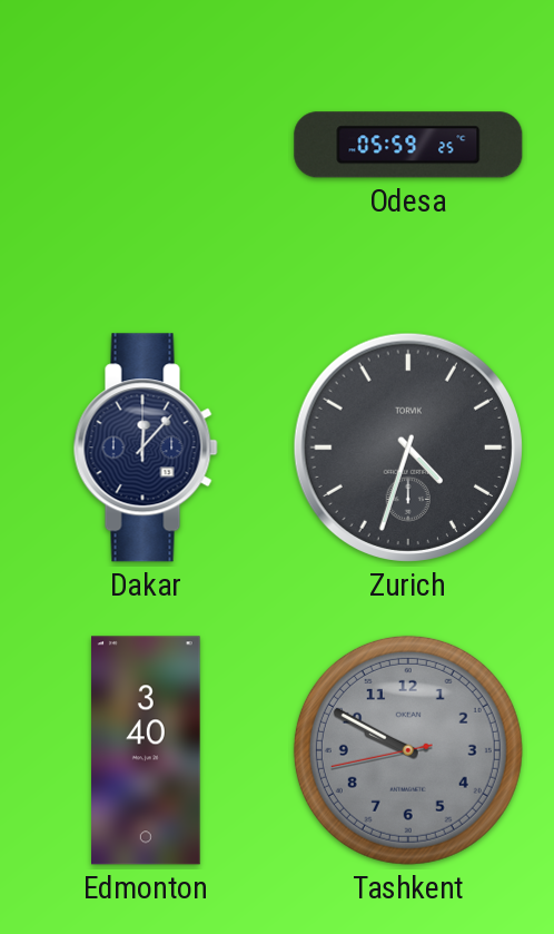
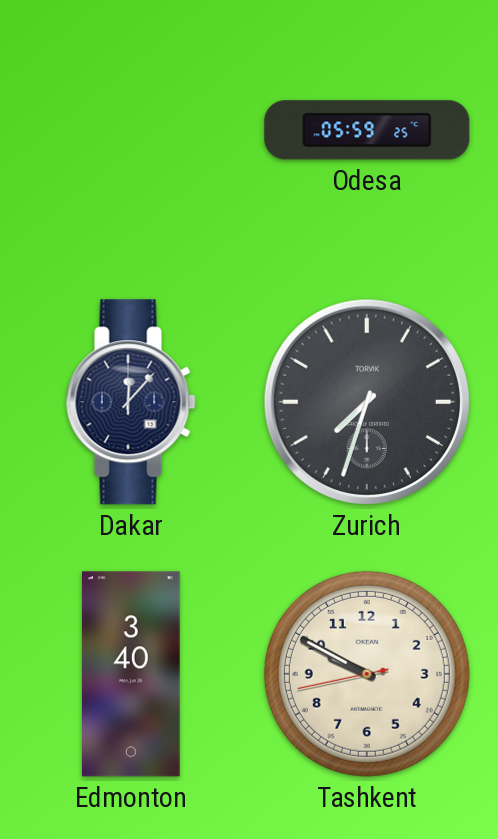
Zurich: 4:33 -> 7:33 (367, 402)
Tashkent dial: grey -> cream (367, 674)
